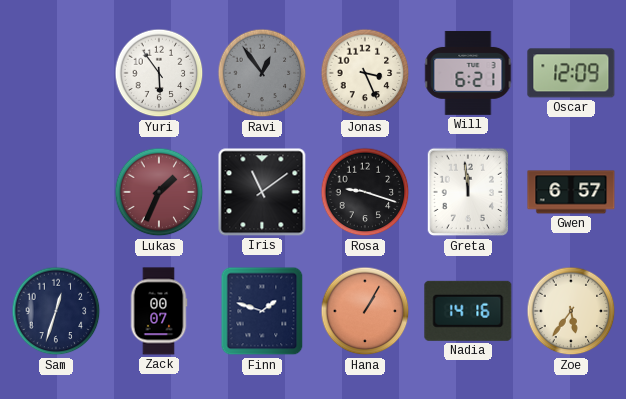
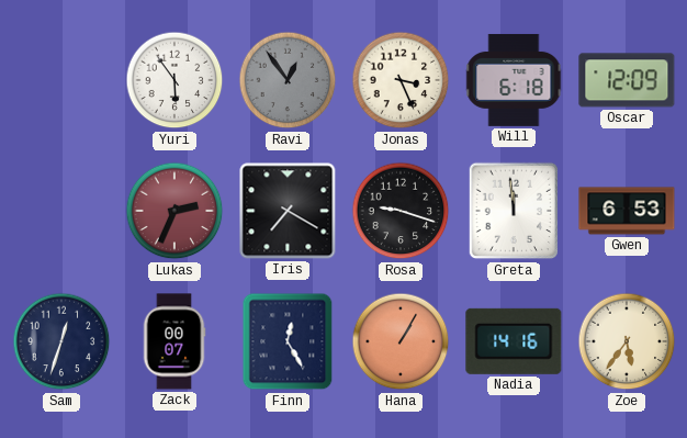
Will: 6:21 -> 6:18 (514, 80)
Lukas: 1:34 -> 2:34 (174, 211)
Iris: 11:09 -> 7:20 (288, 211)
Gwen: 6:57 -> 6:53 (627, 211)
Finn: 1:48 -> 12:25 (288, 341)
